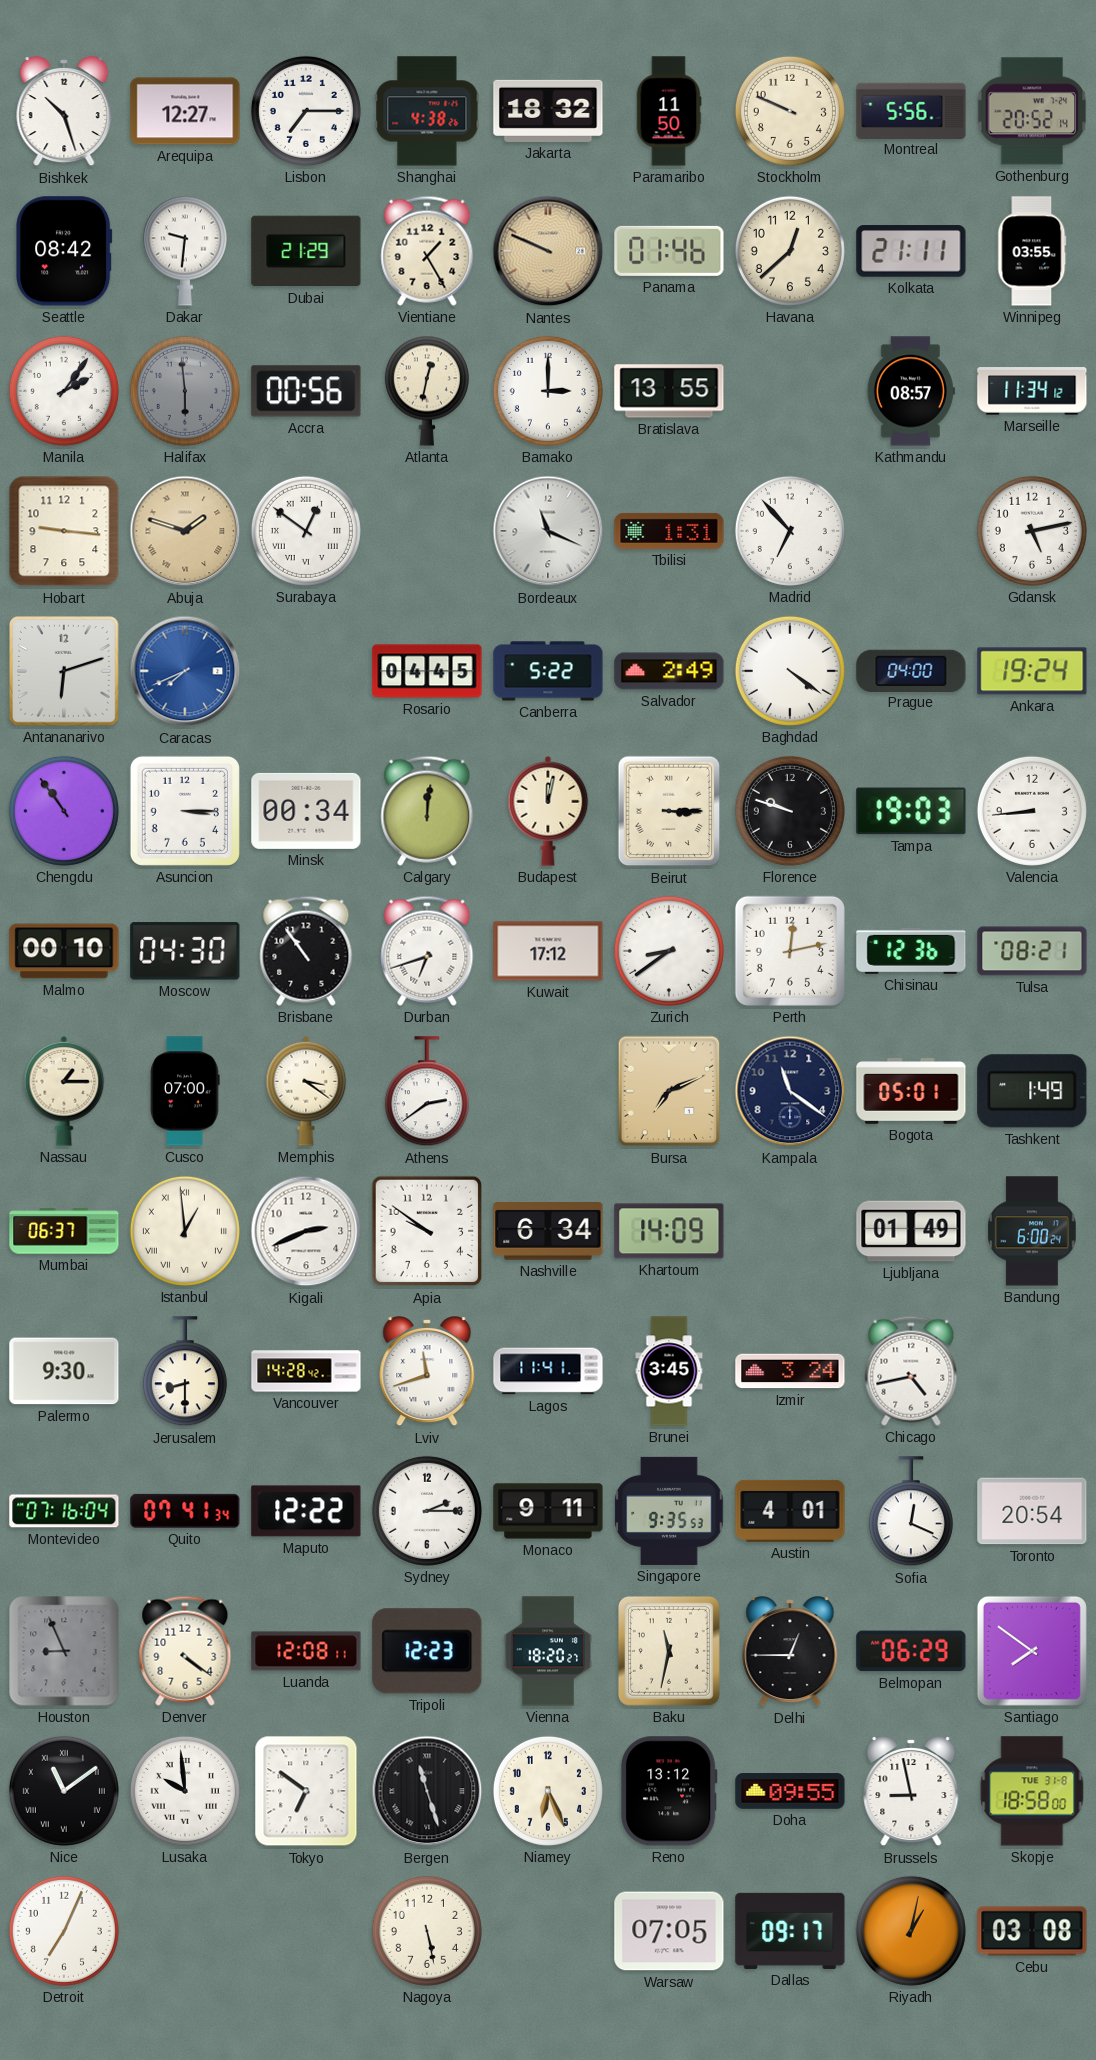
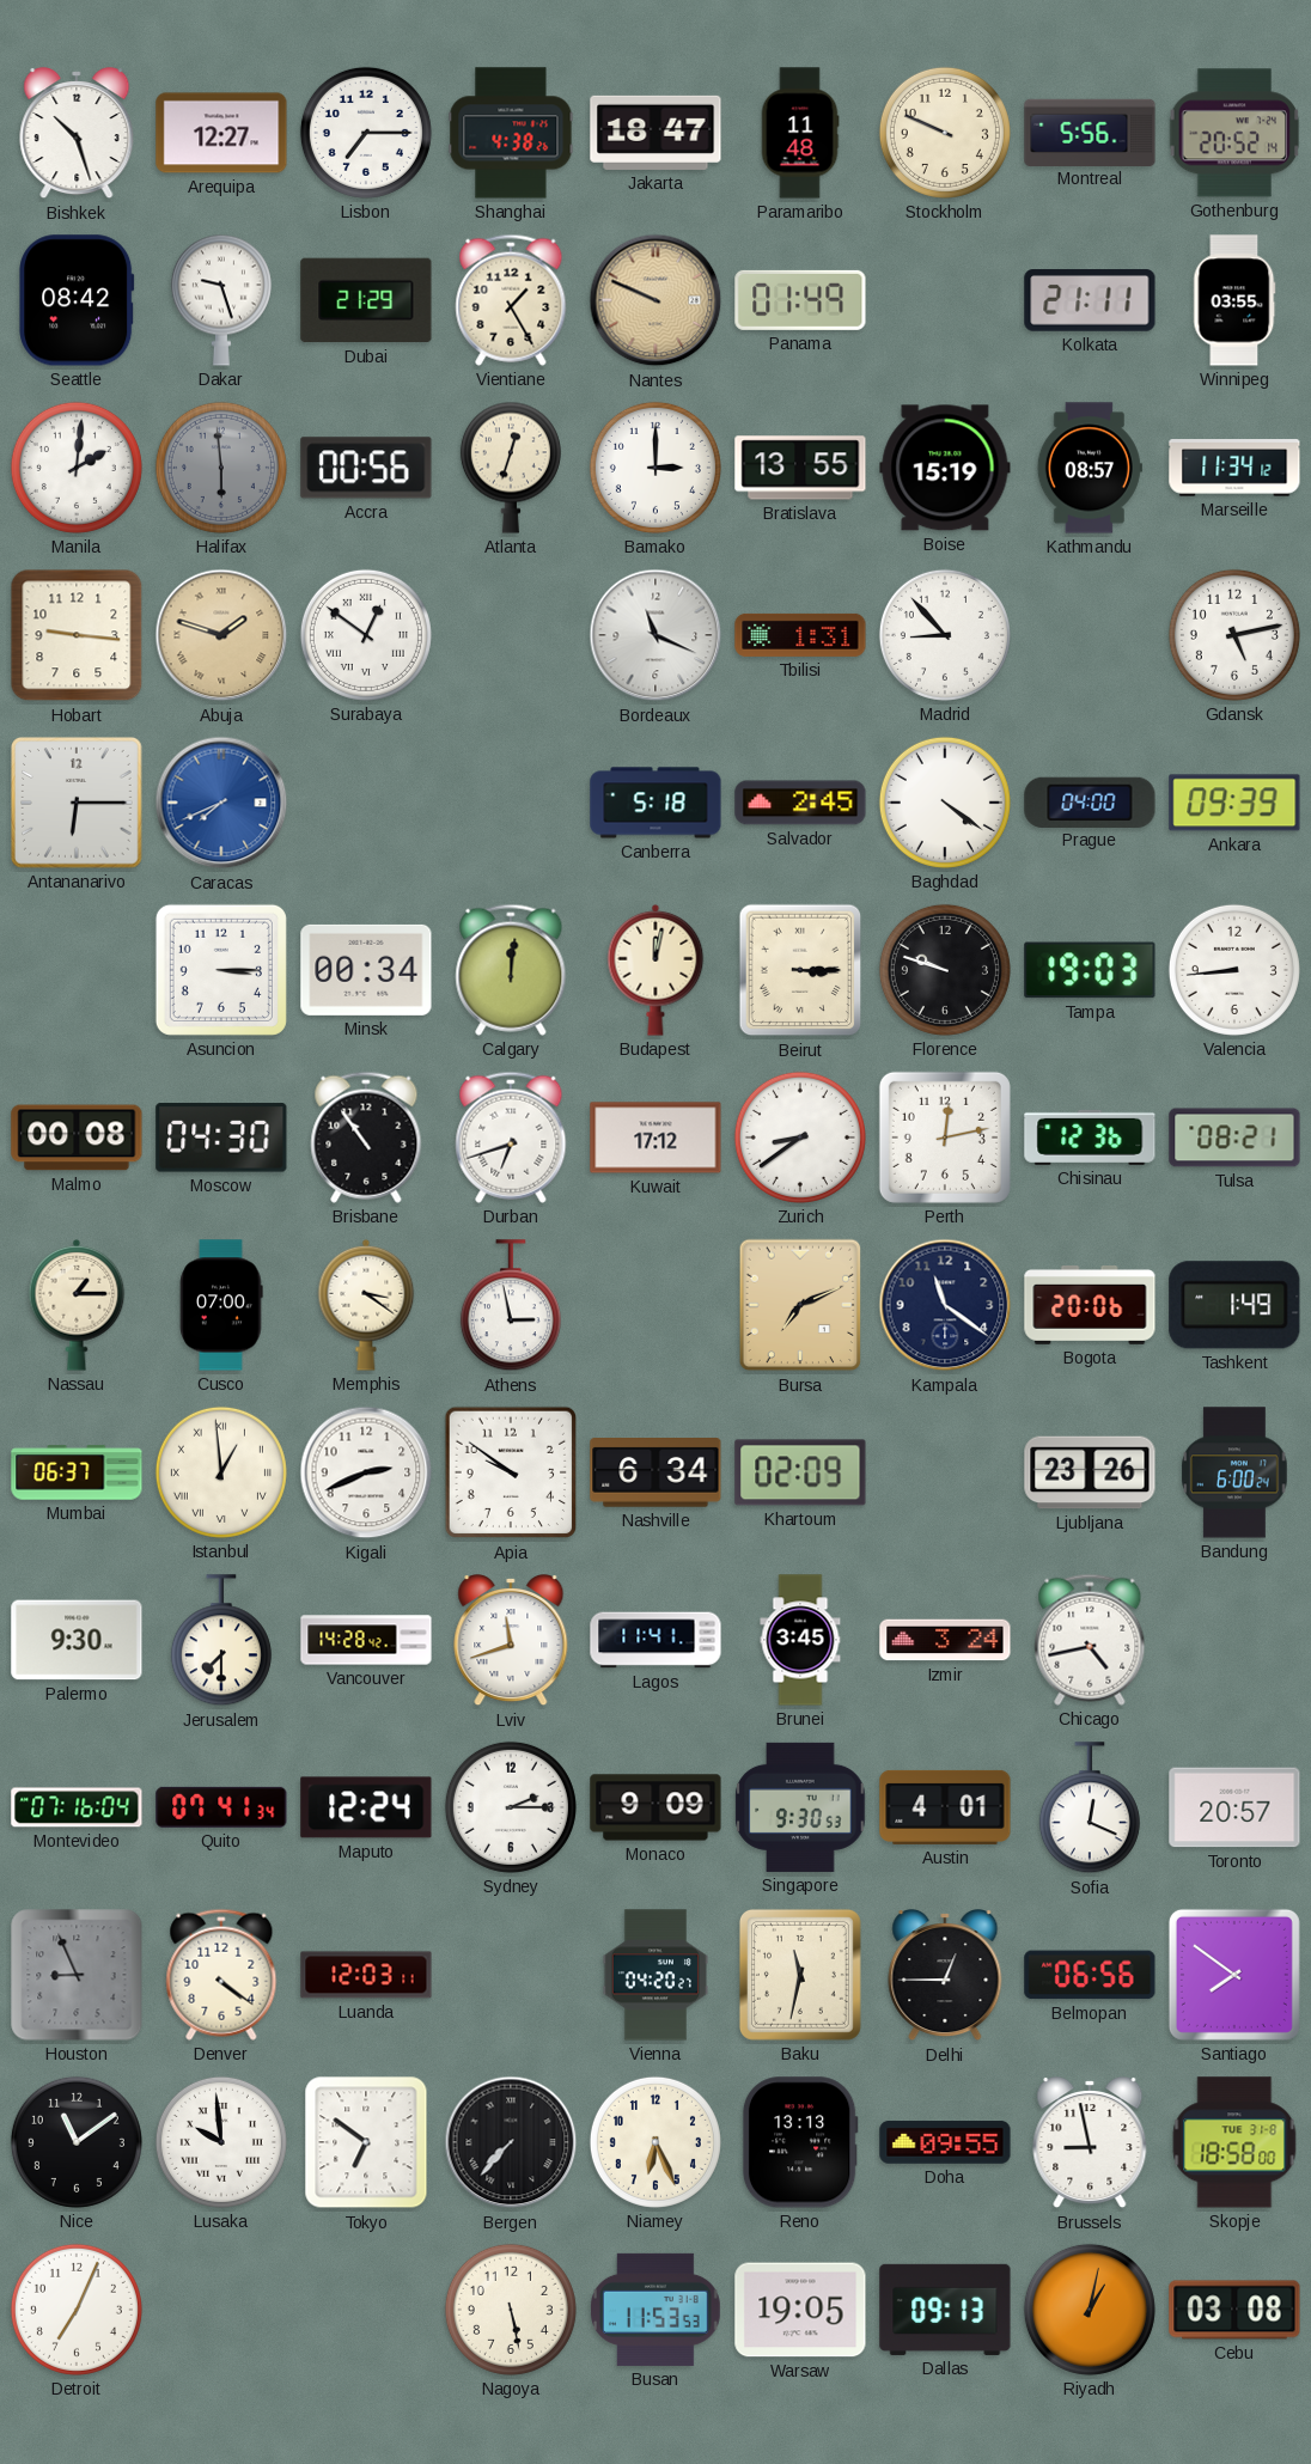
Jakarta: 18:32 -> 18:47 (655, 133)
Paramaribo: 11:50 -> 11:48 (800, 133)
Dakar: 9:31 -> 9:27 (221, 300)
Panama: 01:46 -> 01:49 (800, 300)
Havana: 12:38 -> none (790, 251)
Manila: 2:06 -> 2:01 (77, 468)
Atlanta: 12:32 -> 12:33 (511, 468)
Boise: none -> 15:19 (945, 468)
Madrid: 6:53 -> 8:53 (945, 635)
Antananarivo: 6:12 -> 6:15 (77, 803)
Rosario: 04:45 -> none (427, 671)
Canberra: 5:22 -> 5:18 (655, 803)
Salvador: 2:49 -> 2:45 (800, 803)
Ankara: 19:24 -> 09:39 (1234, 803)
Chengdu: 10:54 -> none (64, 811)
Malmo: 00:10 -> 00:08 (77, 1138)
Athens: 2:39 -> 2:58 (511, 1306)
Bogota: 05:01 -> 20:06 (1090, 1306)
Khartoum: 14:09 -> 02:09 (800, 1472)
Ljubljana: 01:49 -> 23:26 (1090, 1472)
Jerusalem: 8:30 -> 7:30 (221, 1641)
Maputo: 12:22 -> 12:24 (366, 1807)
Monaco: 9:11 -> 9:09 (655, 1807)
Singapore: 9:35 -> 9:30 (800, 1807)
Toronto: 20:54 -> 20:57 (1234, 1807)
Luanda: 12:08 -> 12:03 (366, 1975)
Tripoli: 12:23 -> none (427, 1651)
Vienna: 18:20 -> 04:20 (655, 1975)
Belmopan: 06:29 -> 06:56 (1090, 1975)
Nice numerals: Roman -> Arabic (77, 2142)
Bergen: 11:27 -> 7:37 (511, 2142)
Reno: 13:12 -> 13:13 (800, 2142)
Busan: none -> 11:53 (655, 2310)
Warsaw: 07:05 -> 19:05 (800, 2310)
Dallas: 09:17 -> 09:13 (945, 2310)
